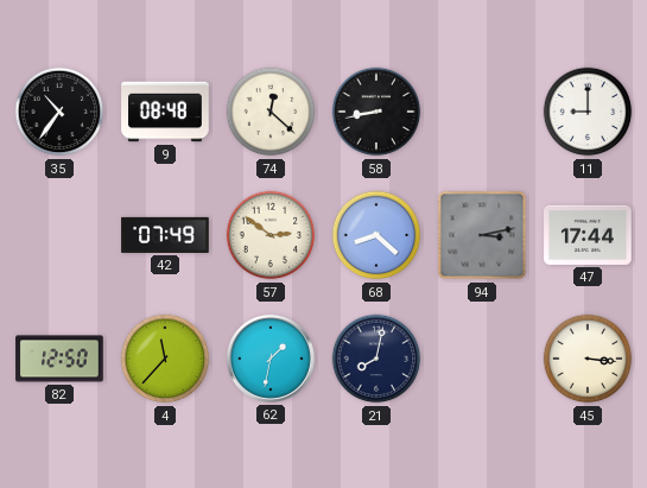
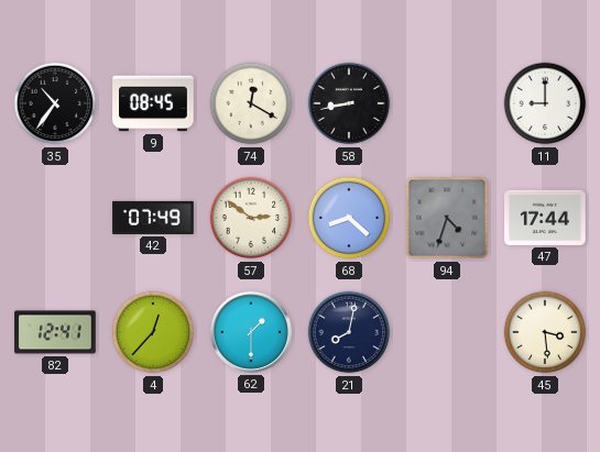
9: 08:48 -> 08:45 (153, 103)
74: 12:22 -> 12:20 (251, 103)
94: 3:13 -> 4:33 (447, 218)
82: 12:50 -> 12:41 (55, 332)
4: 11:37 -> 12:37 (153, 332)
62: 1:32 -> 1:30 (251, 332)
45: 3:16 -> 3:29 (545, 332)
